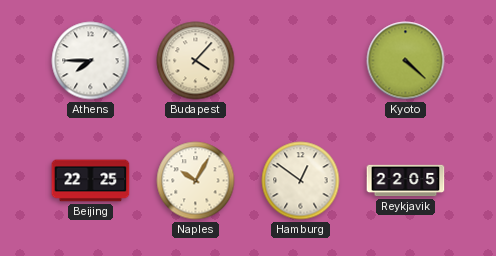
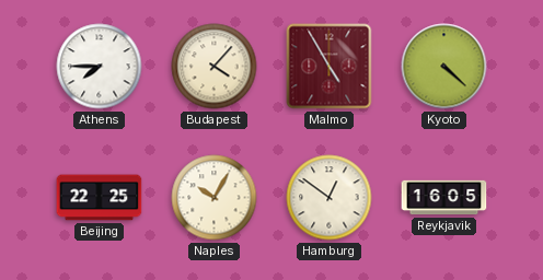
Malmo: none -> 4:55 (330, 67)
Reykjavik: 22:05 -> 16:05 (444, 198)
